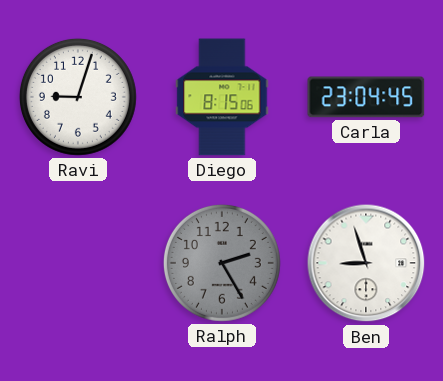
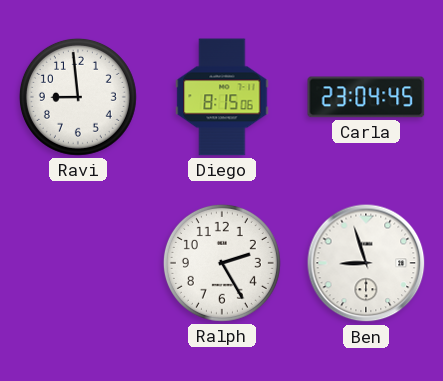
Ravi: 9:03 -> 8:59 (78, 97)
Ralph dial: grey -> white (222, 263)
